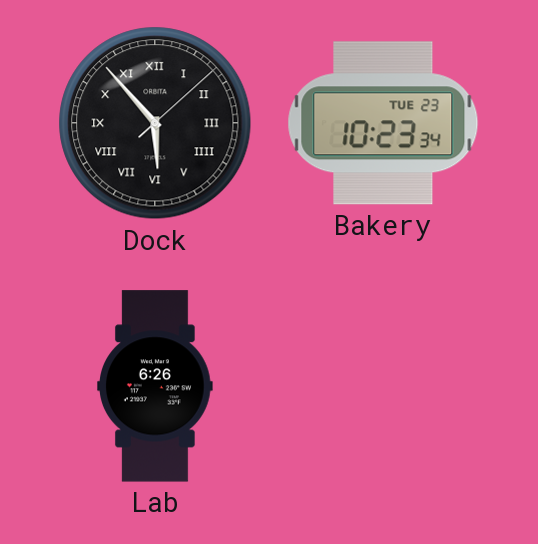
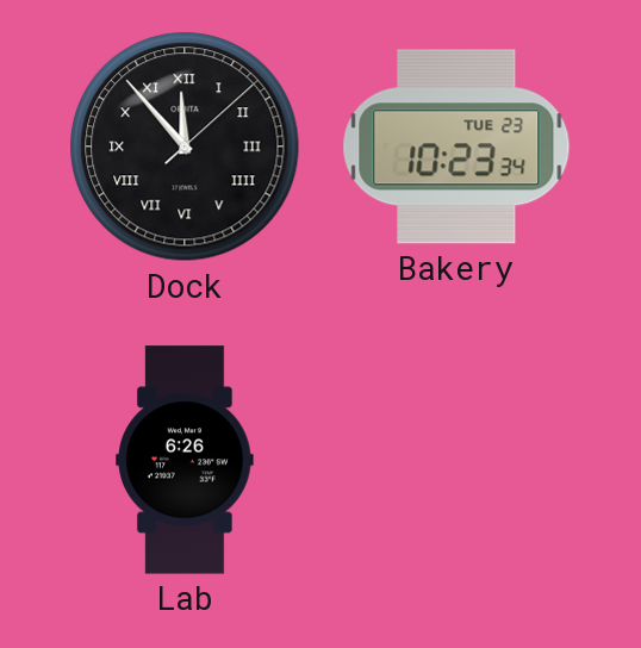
Dock: 5:53 -> 11:53 (185, 147)
